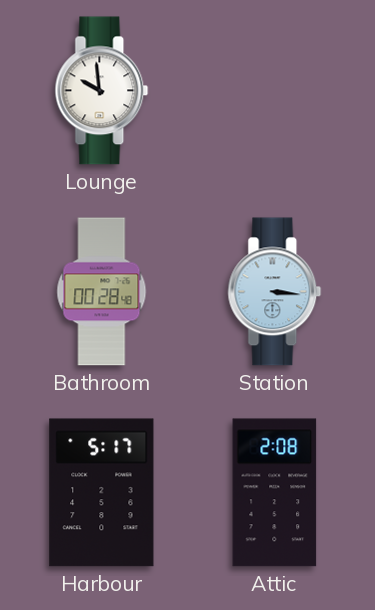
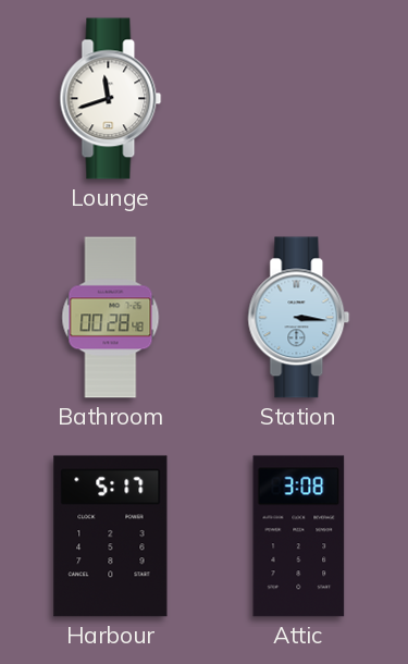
Lounge: 9:59 -> 11:42 (111, 99)
Attic: 2:08 -> 3:08 (299, 537)
